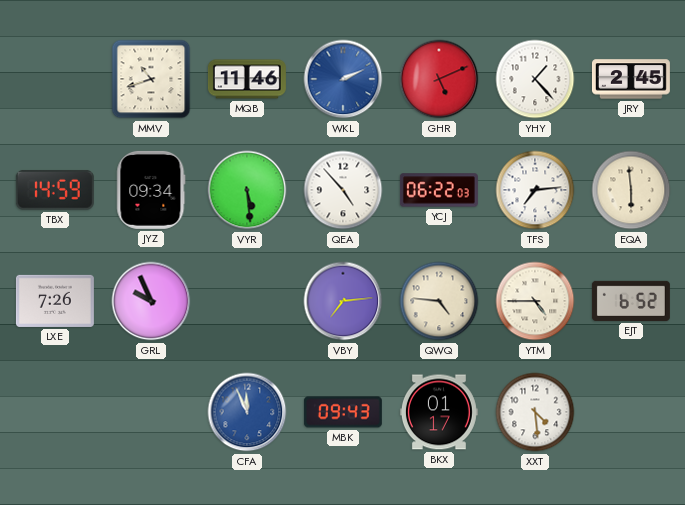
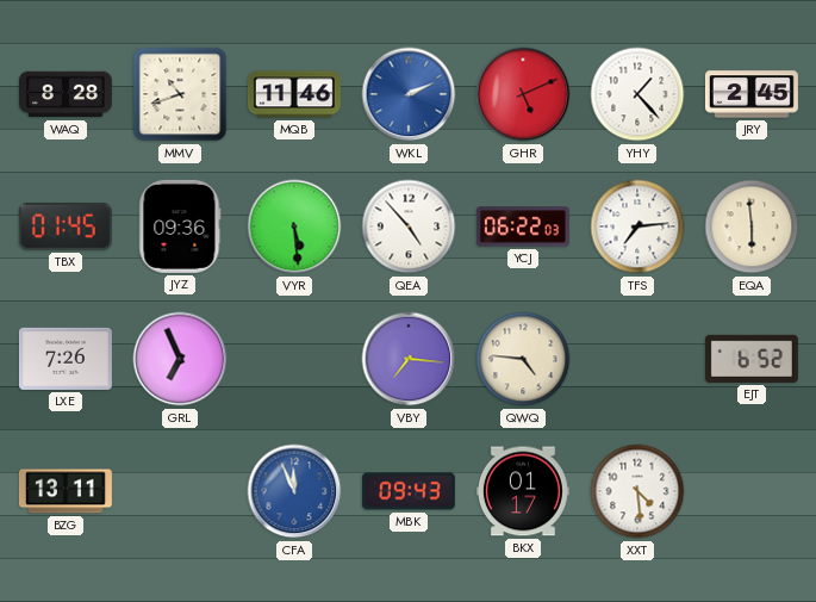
WAQ: none -> 8:28 (66, 94)
TBX: 14:59 -> 01:45 (66, 226)
JYZ: 09:34 -> 09:36 (180, 226)
GRL: 9:56 -> 6:56 (180, 359)
VBY: 7:14 -> 7:16 (409, 359)
YTM: 4:45 -> none (535, 301)
BZG: none -> 13:11 (66, 491)
